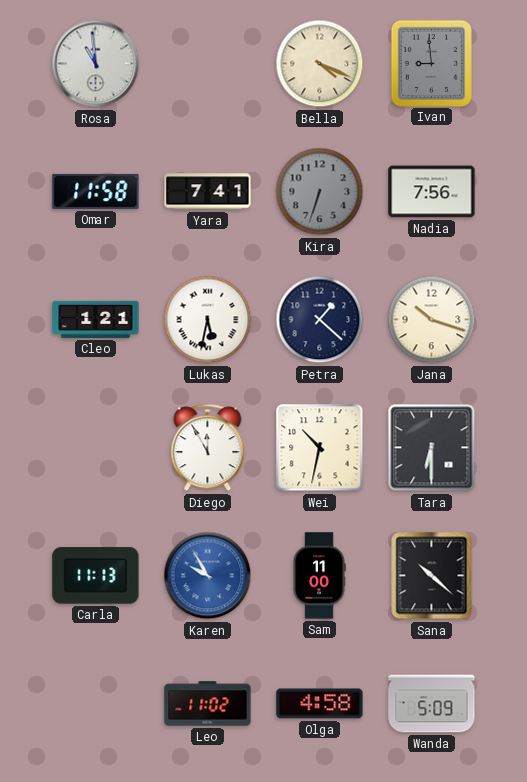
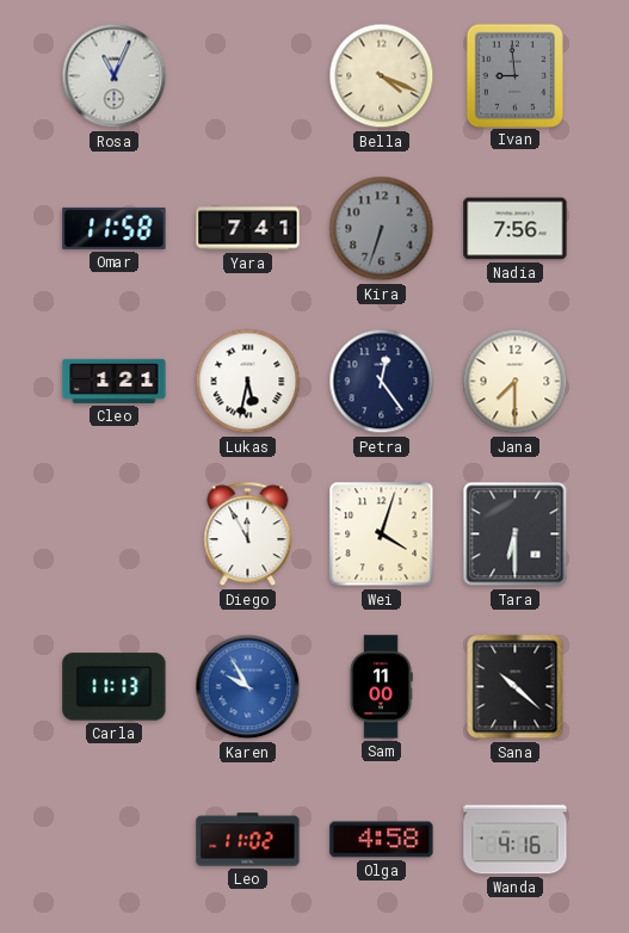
Rosa: 10:59 -> 11:04 (115, 76)
Petra: 1:22 -> 12:24 (382, 382)
Jana: 10:18 -> 7:30 (516, 382)
Wei: 10:32 -> 4:03 (382, 535)
Wanda: 5:09 -> 4:16 (516, 840)
